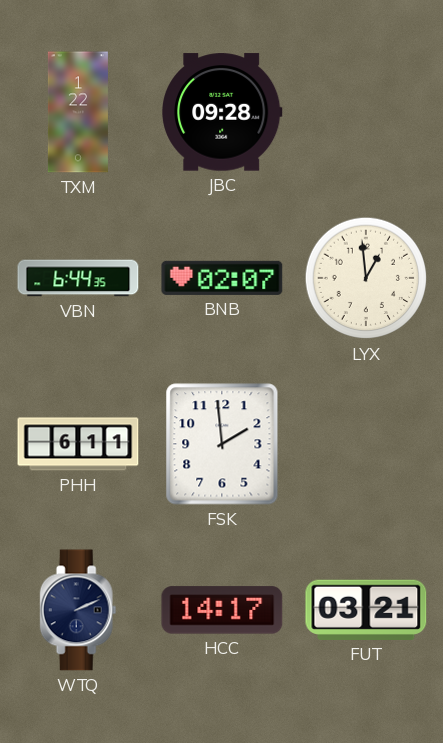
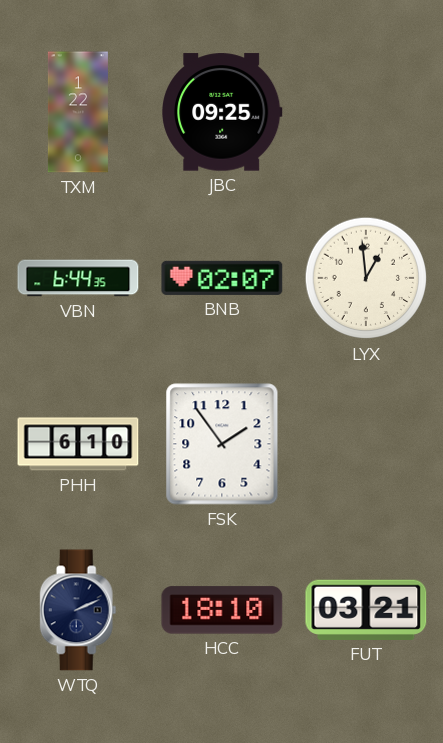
JBC: 09:28 -> 09:25 (223, 112)
PHH: 6:11 -> 6:10 (78, 444)
FSK: 1:59 -> 1:54 (222, 444)
HCC: 14:17 -> 18:10 (222, 610)
